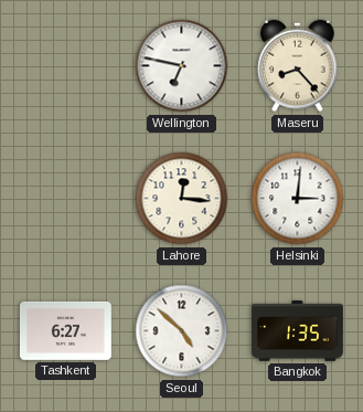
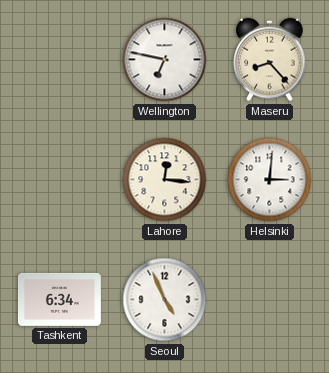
Tashkent: 6:27 -> 6:34 (59, 299)
Seoul: 4:52 -> 4:56 (165, 300)
Bangkok: 1:35 -> none (298, 331)
